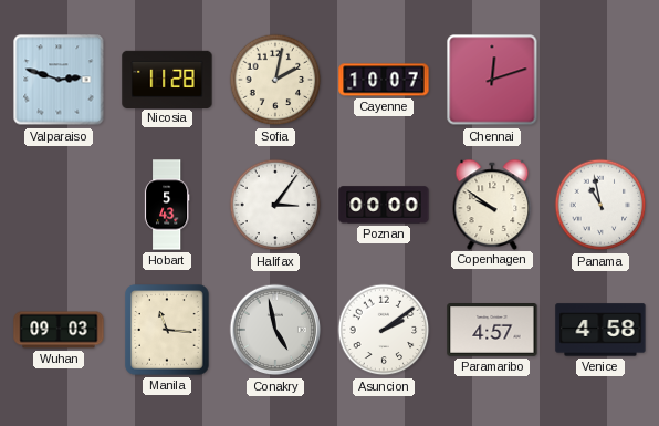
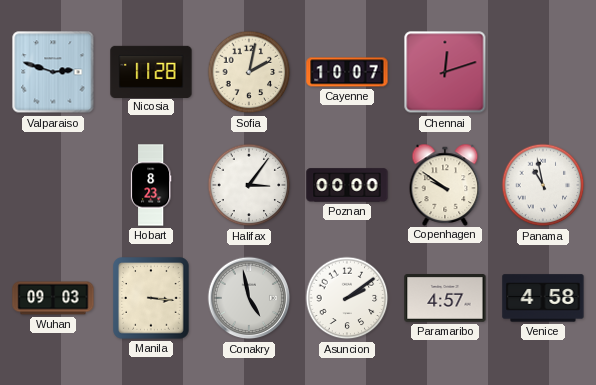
Hobart: 5:43 -> 8:23 (151, 185)
Manila: 11:16 -> 3:16 (151, 298)
